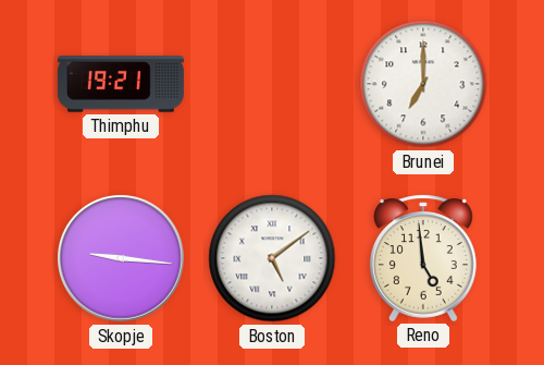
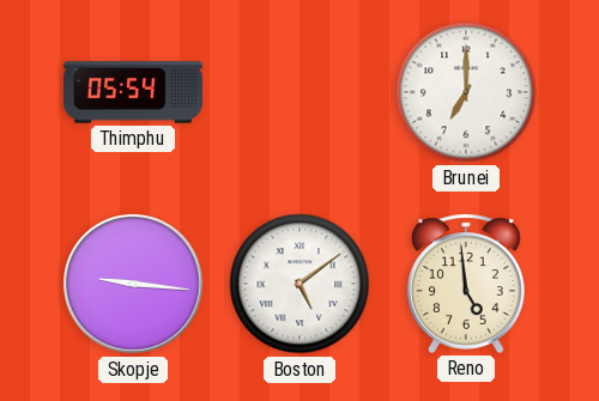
Thimphu: 19:21 -> 05:54 (133, 92)
